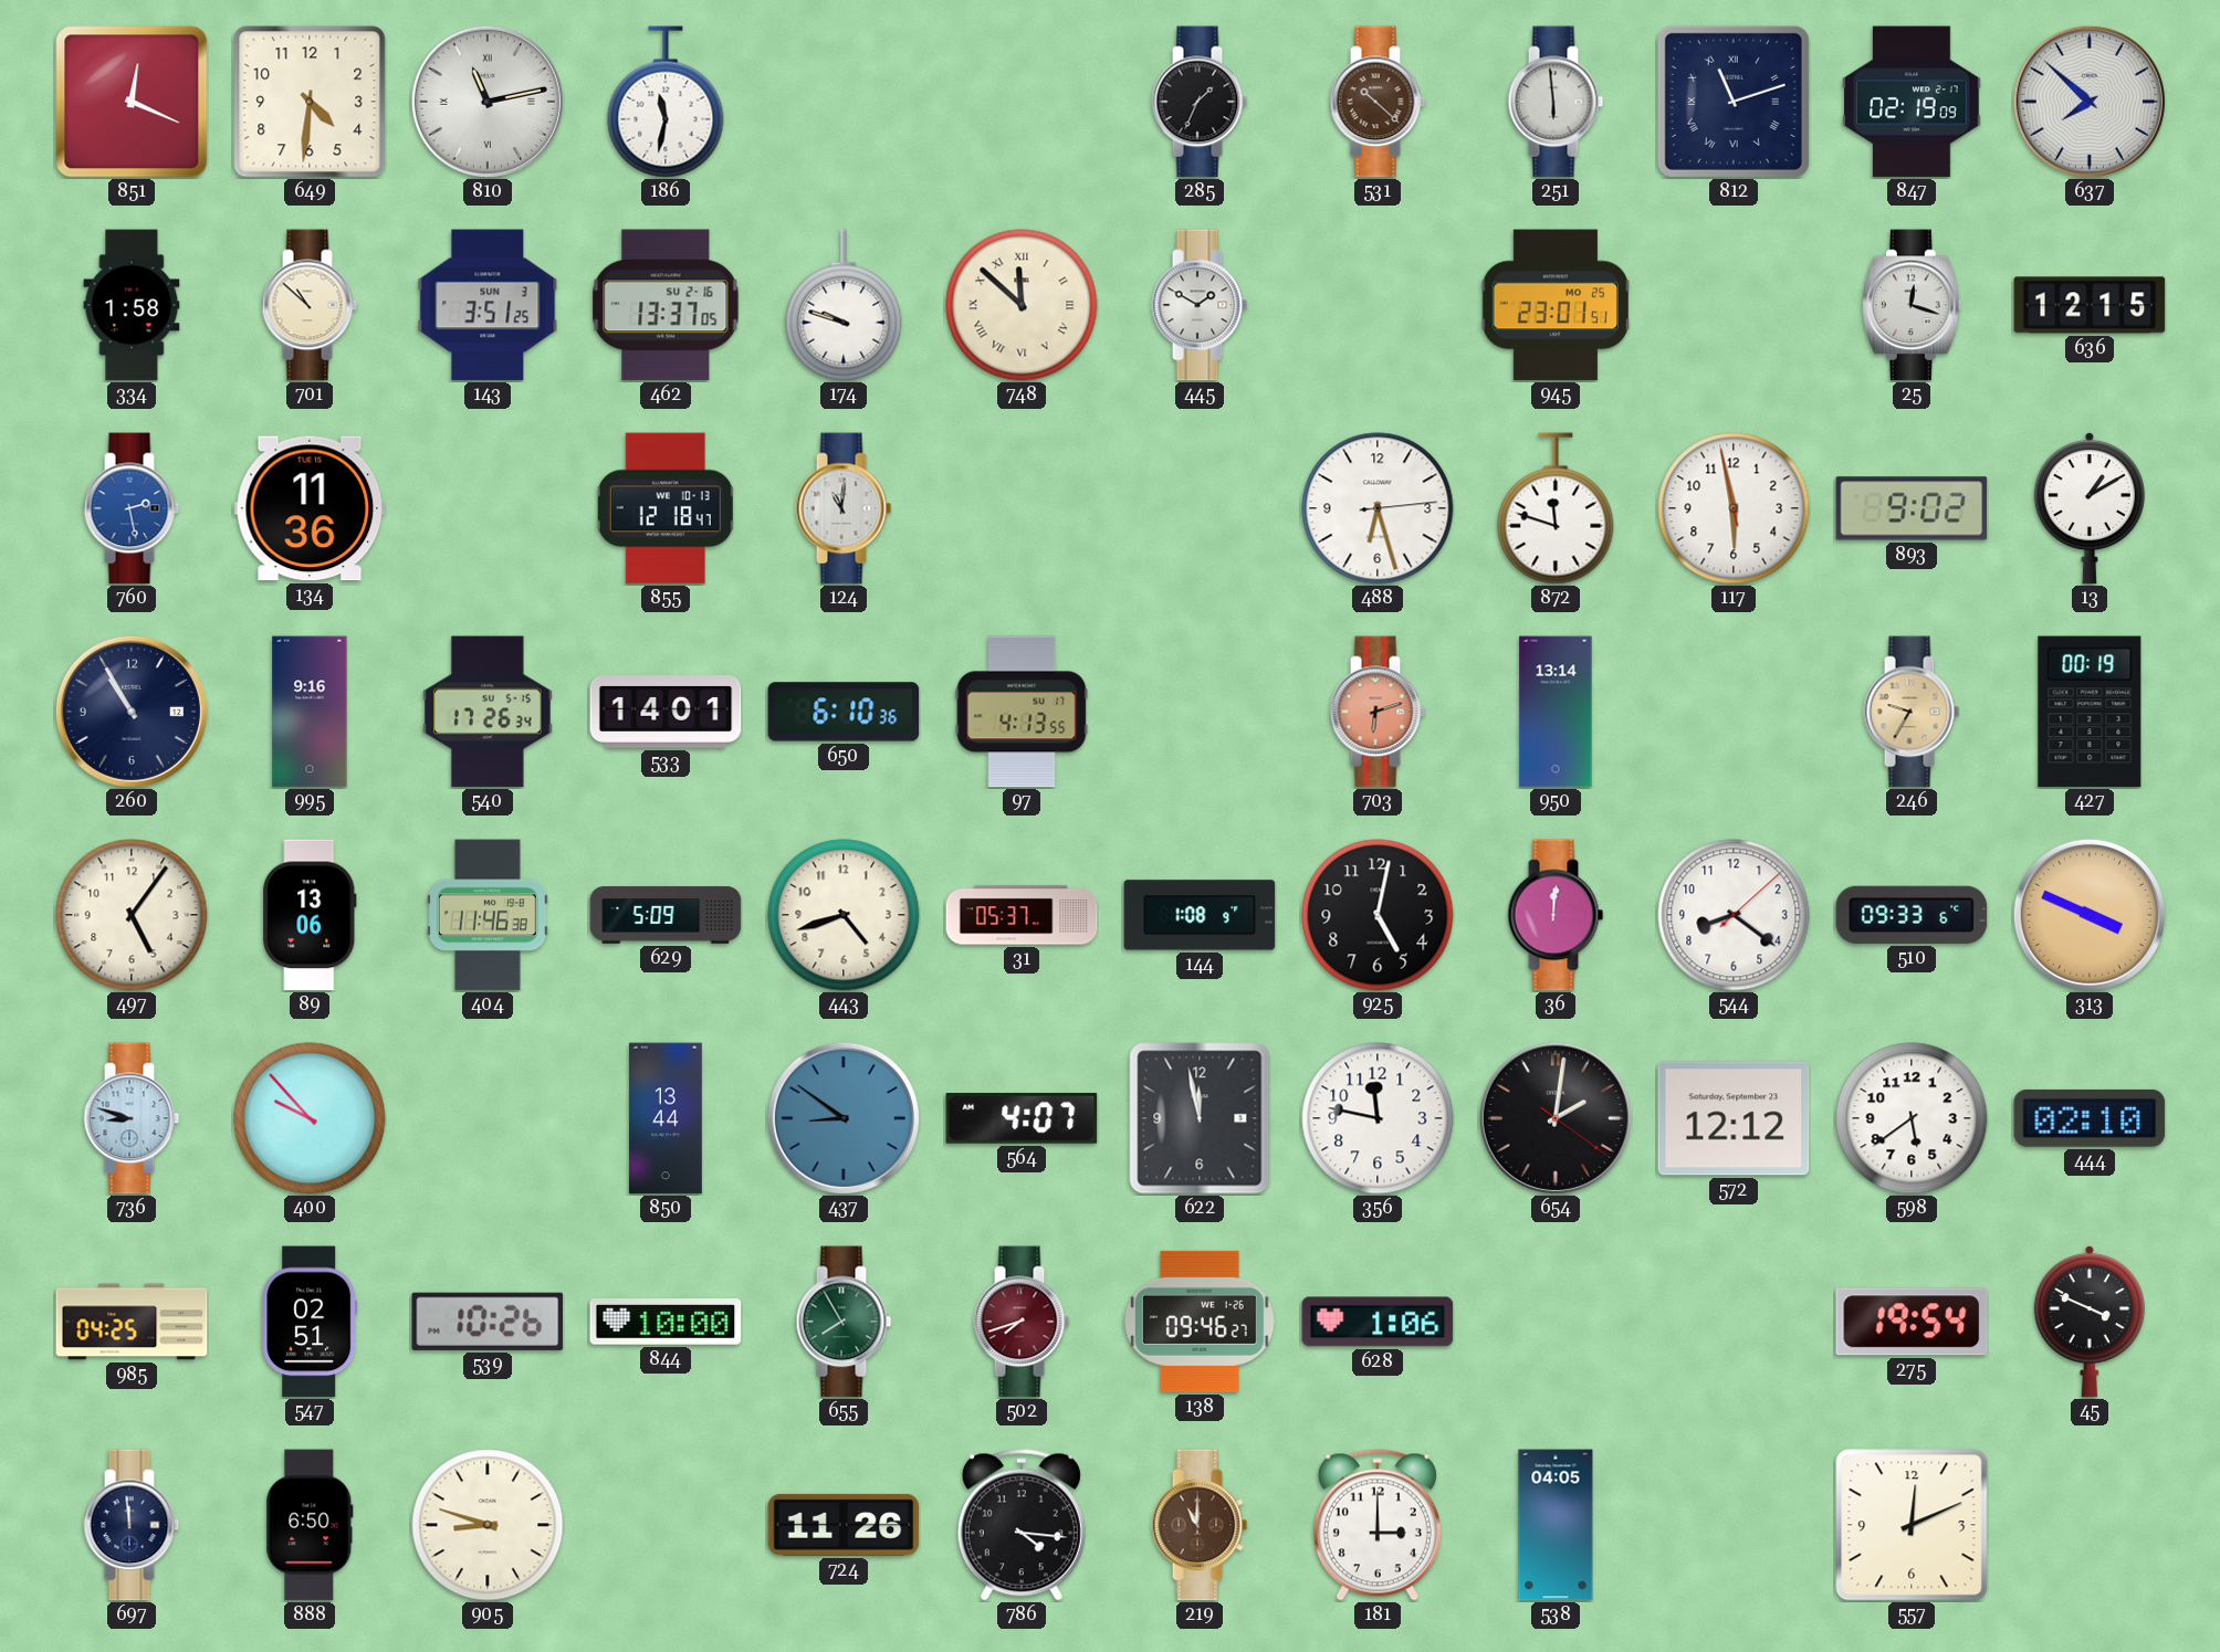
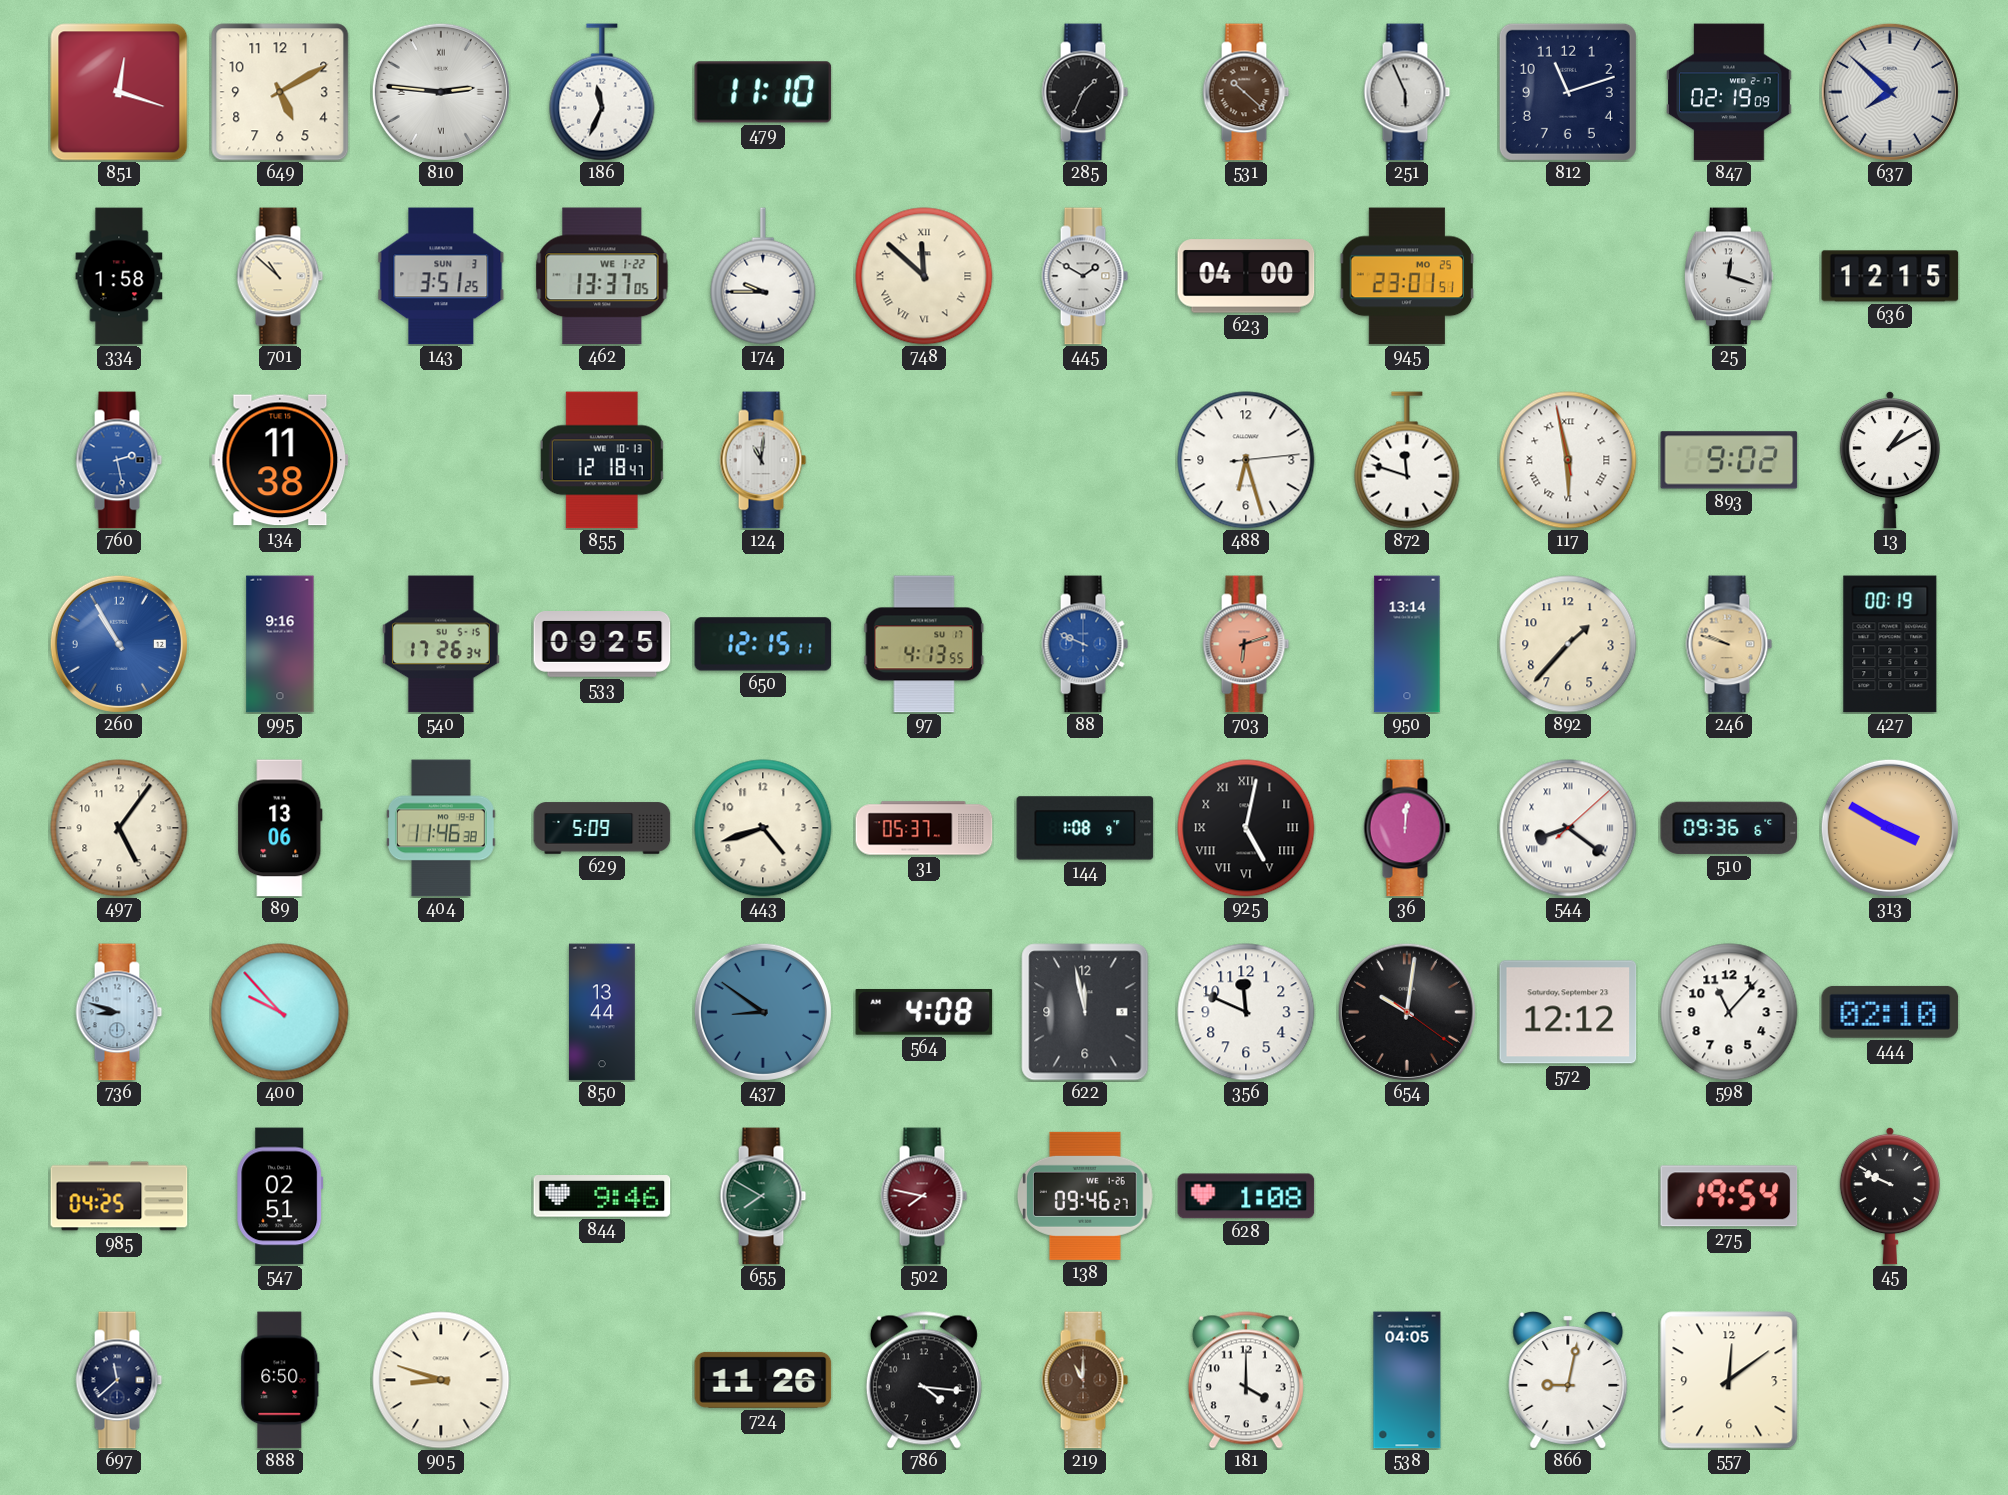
851: 12:19 -> 12:18 (119, 92)
649: 4:31 -> 5:10 (280, 92)
810: 11:13 -> 2:46 (441, 92)
186: 11:32 -> 11:34 (602, 92)
479: none -> 11:10 (763, 92)
251: 5:59 -> 5:56 (1407, 92)
812 numerals: Roman -> Arabic (1568, 92)
462 date: SU 2-16 -> WE 1-22 (602, 276)
174: 9:48 -> 9:45 (763, 276)
623: none -> 04:00 (1246, 276)
134: 11:36 -> 11:38 (280, 460)
117 numerals: Arabic -> Roman (1568, 460)
260 dial: navy -> blue (119, 644)
533: 14:01 -> 09:25 (602, 645)
650: 6:10 -> 12:15 (763, 644)
88: none -> 9:49 (1085, 644)
892: none -> 1:37 (1568, 644)
246: 9:35 -> 9:48 (1729, 644)
925 numerals: Arabic -> Roman (1246, 828)
544 numerals: Arabic -> Roman (1568, 828)
510: 09:33 -> 09:36 (1729, 828)
313: 3:49 -> 3:50 (1890, 828)
564: 4:07 -> 4:08 (924, 1012)
356: 11:47 -> 11:49 (1246, 1012)
654: 2:01 -> 10:01 (1407, 1012)
598: 5:39 -> 11:07 (1729, 1012)
539: 10:26 -> none (488, 1322)
844: 10:00 -> 9:46 (602, 1196)
655: 7:55 -> 7:50 (763, 1196)
502: 7:42 -> 7:47 (924, 1196)
628: 1:06 -> 1:08 (1246, 1196)
45: 3:49 -> 9:49 (1890, 1196)
697: 11:59 -> 11:38 (119, 1380)
181: 3:00 -> 4:00 (1246, 1380)
866: none -> 9:02 (1568, 1380)
557: 12:11 -> 12:09 (1729, 1380)
